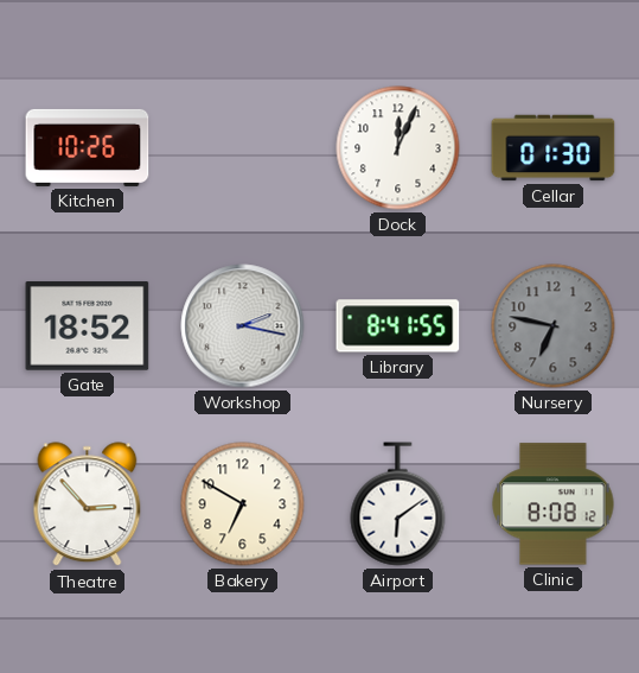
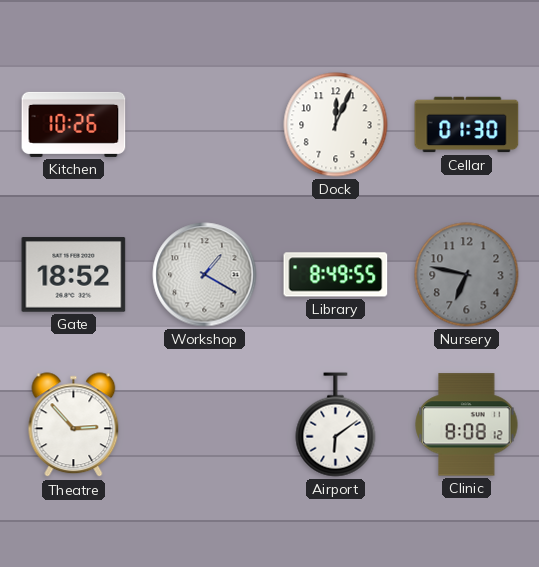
Workshop: 2:17 -> 1:20 (205, 275)
Library: 8:41 -> 8:49 (336, 275)
Bakery: 6:50 -> none (243, 504)
